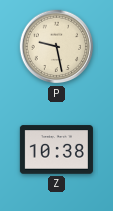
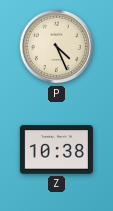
P: 9:28 -> 4:26 (57, 47)
